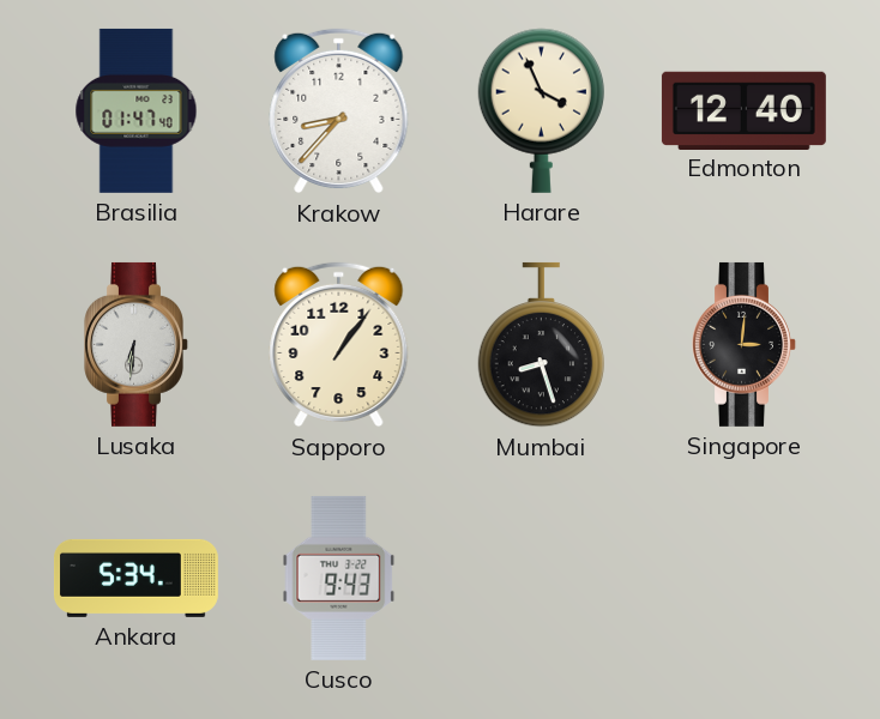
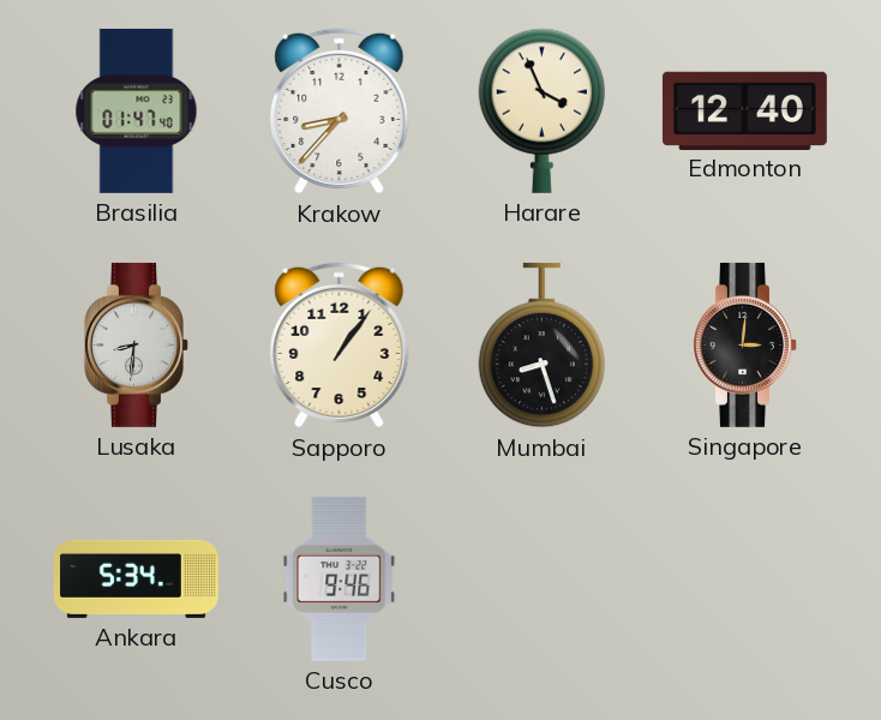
Lusaka: 6:31 -> 8:31 (137, 344)
Cusco: 9:43 -> 9:46 (340, 578)
